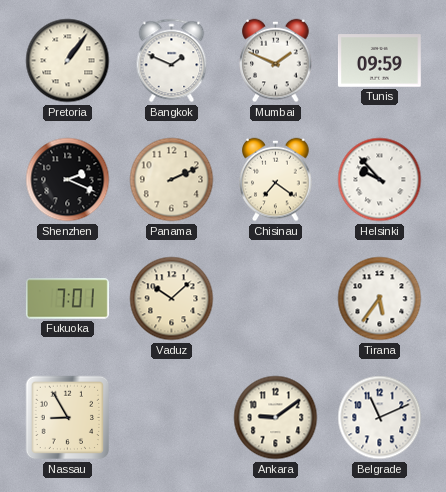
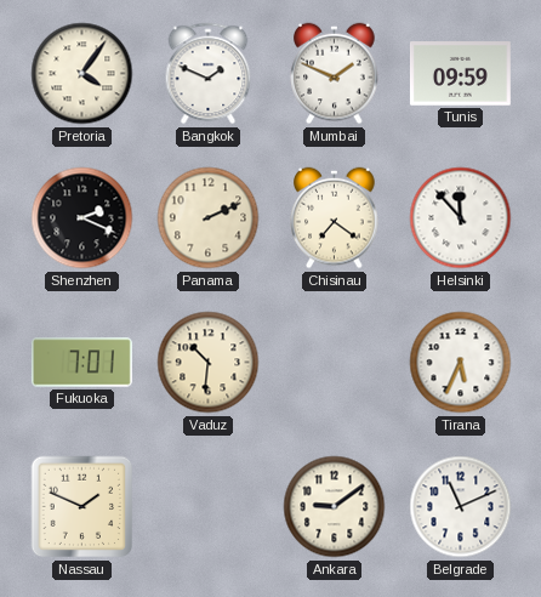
Pretoria: 1:06 -> 4:06 (82, 74)
Helsinki: 9:53 -> 11:53 (461, 218)
Vaduz: 10:08 -> 10:31 (209, 363)
Tirana: 5:36 -> 5:34 (461, 363)
Nassau: 8:55 -> 1:49 (82, 507)
